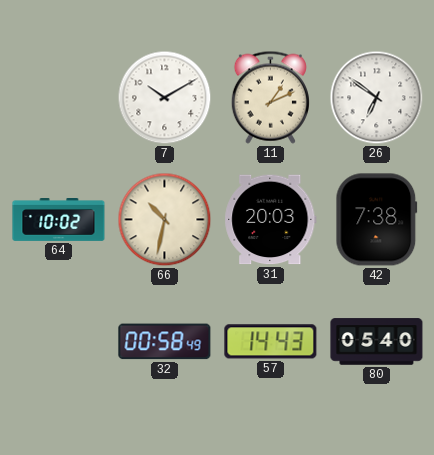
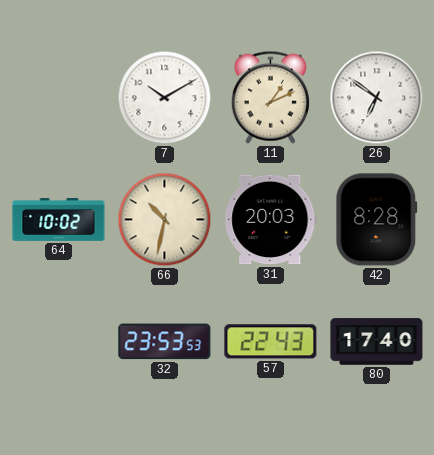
42: 7:38 -> 8:28 (377, 220)
32: 00:58 -> 23:53 (165, 342)
57: 14:43 -> 22:43 (271, 342)
80: 05:40 -> 17:40 (377, 342)
